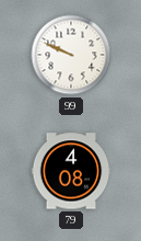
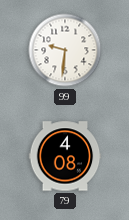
99: 9:49 -> 9:31 (65, 50)
